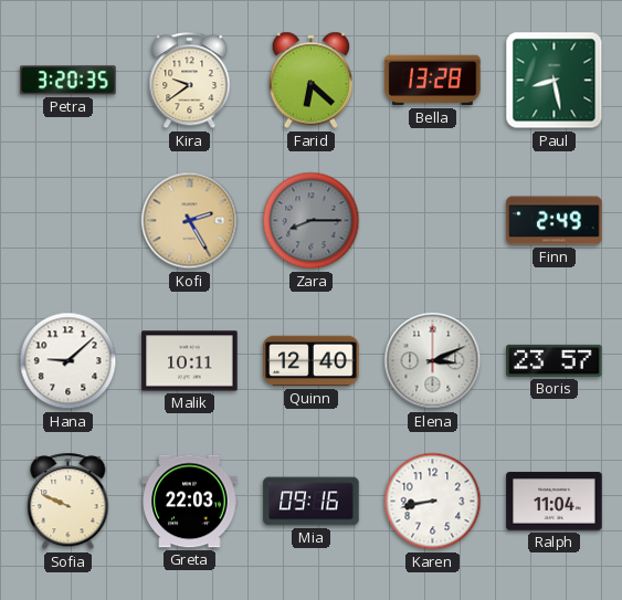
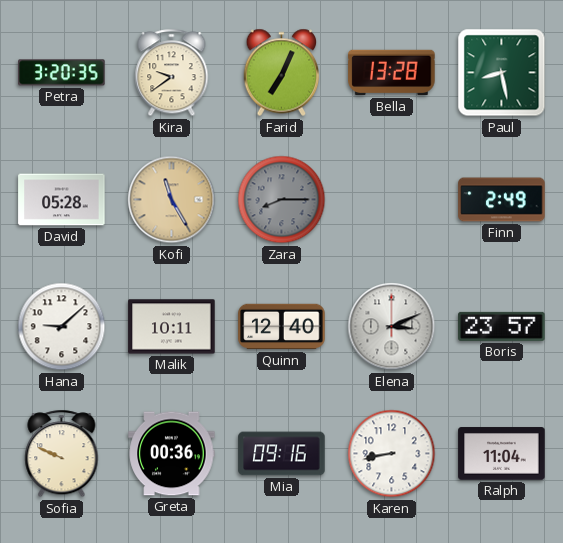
Farid: 6:22 -> 7:04 (282, 73)
David: none -> 05:28 (62, 200)
Kofi: 2:25 -> 11:25 (172, 200)
Greta: 22:03 -> 00:36 (172, 454)
